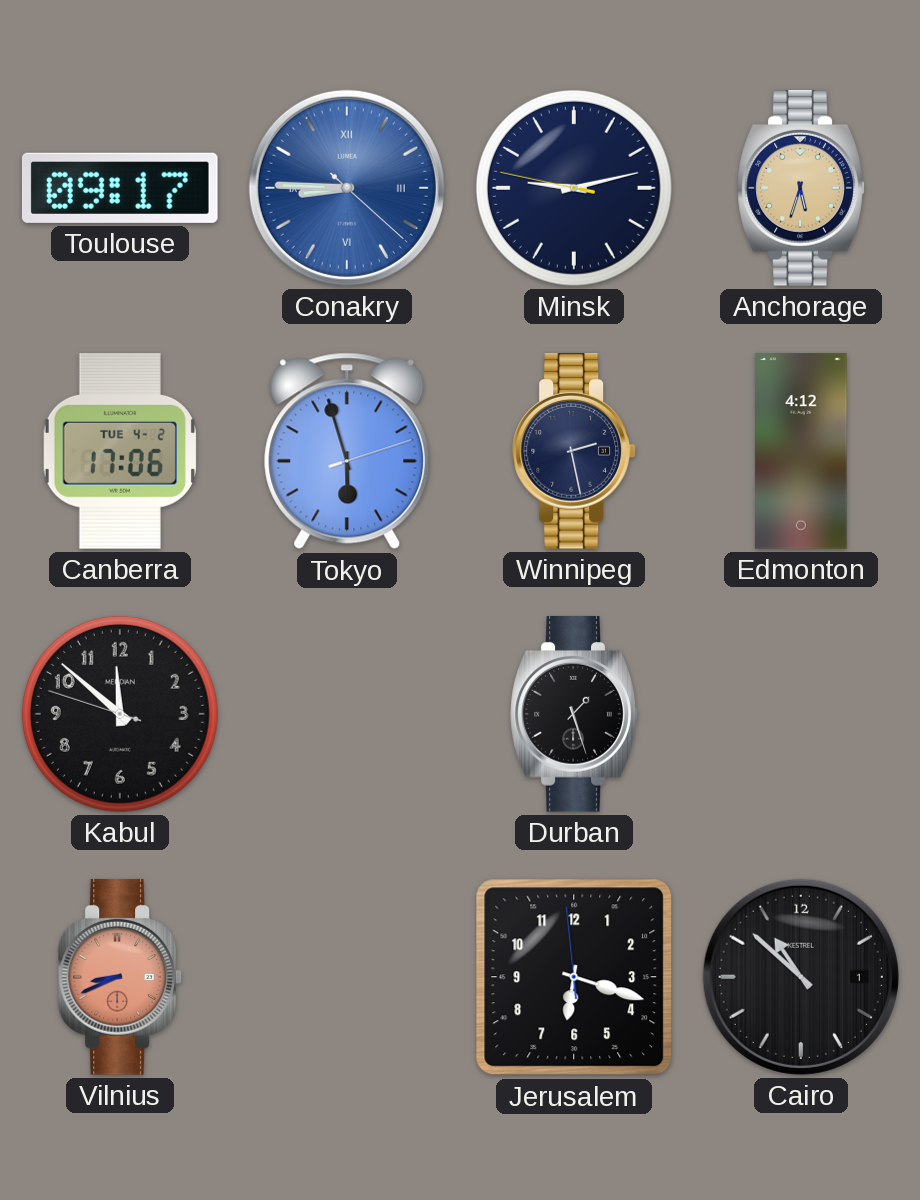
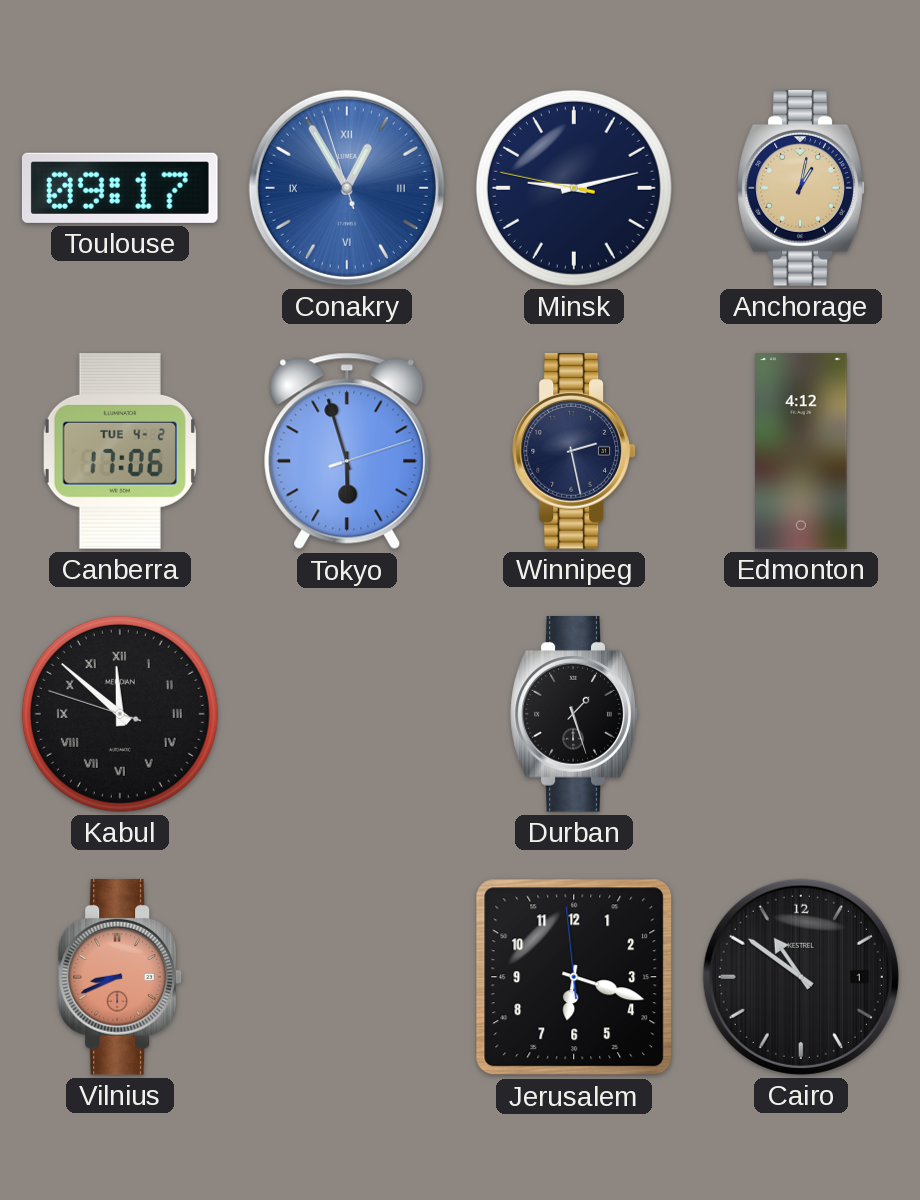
Conakry: 8:45 -> 12:54 (347, 188)
Anchorage: 5:33 -> 1:02 (801, 188)
Kabul numerals: Arabic -> Roman (120, 714)
Cairo: 10:52 -> 10:51 (801, 977)
